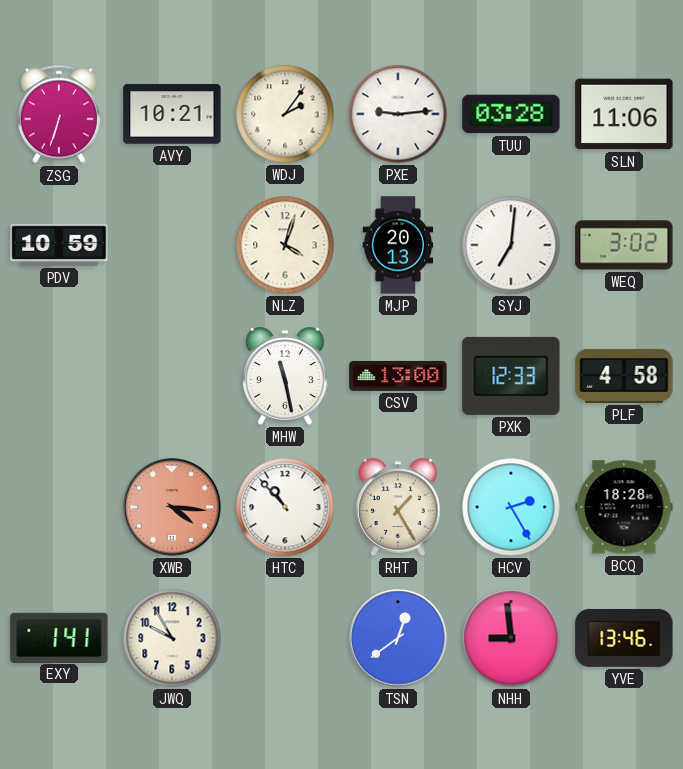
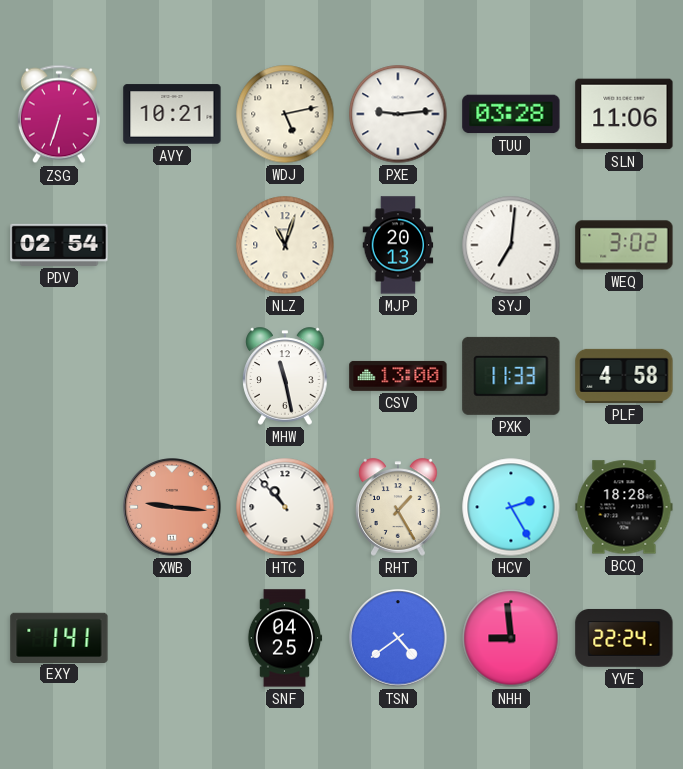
WDJ: 2:06 -> 5:13 (285, 114)
PDV: 10:59 -> 02:54 (59, 245)
NLZ: 4:03 -> 11:03 (285, 245)
PXK: 12:33 -> 11:33 (511, 376)
XWB: 4:16 -> 9:16 (172, 507)
JWQ: 9:55 -> none (172, 638)
SNF: none -> 04:25 (285, 638)
TSN: 12:39 -> 4:39 (398, 638)
YVE: 13:46 -> 22:24 (624, 638)
